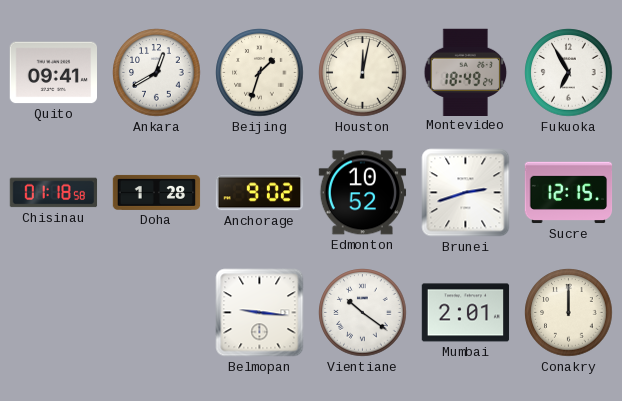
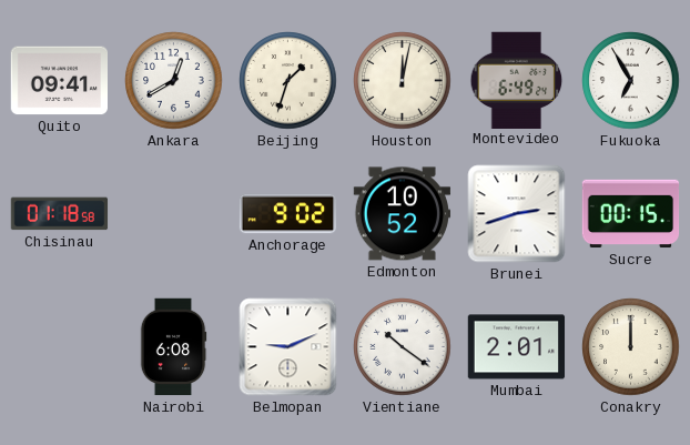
Montevideo: 18:49 -> 6:49 (517, 80)
Doha: 1:28 -> none (157, 192)
Sucre: 12:15 -> 00:15 (631, 214)
Nairobi: none -> 6:08 (173, 347)
Belmopan: 9:16 -> 9:11 (288, 347)
